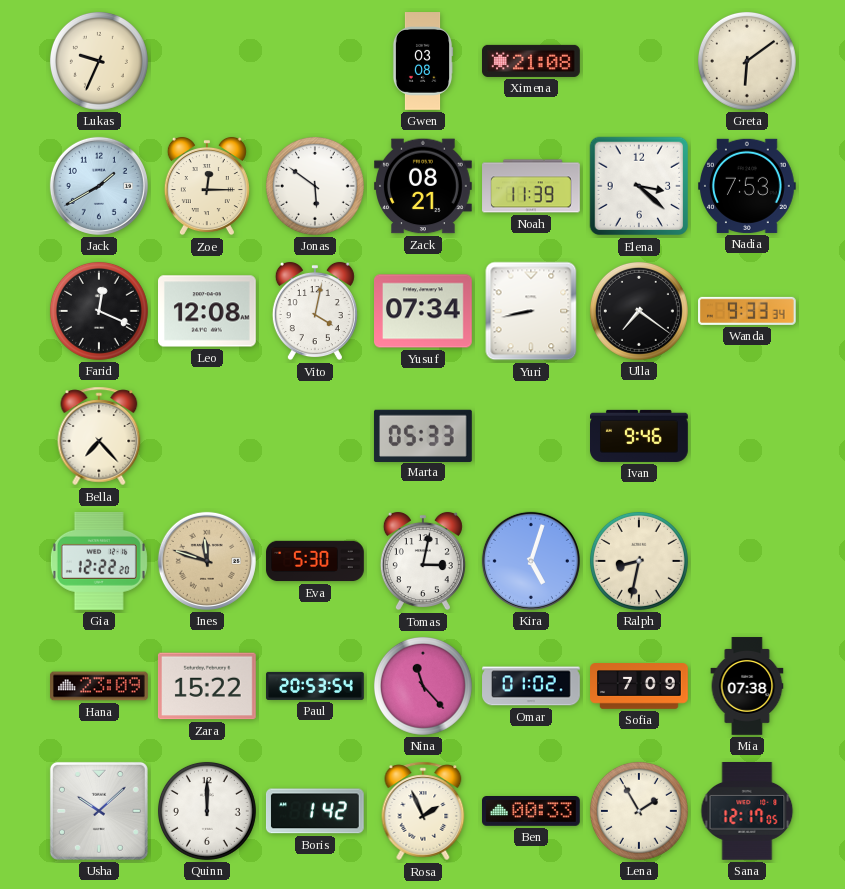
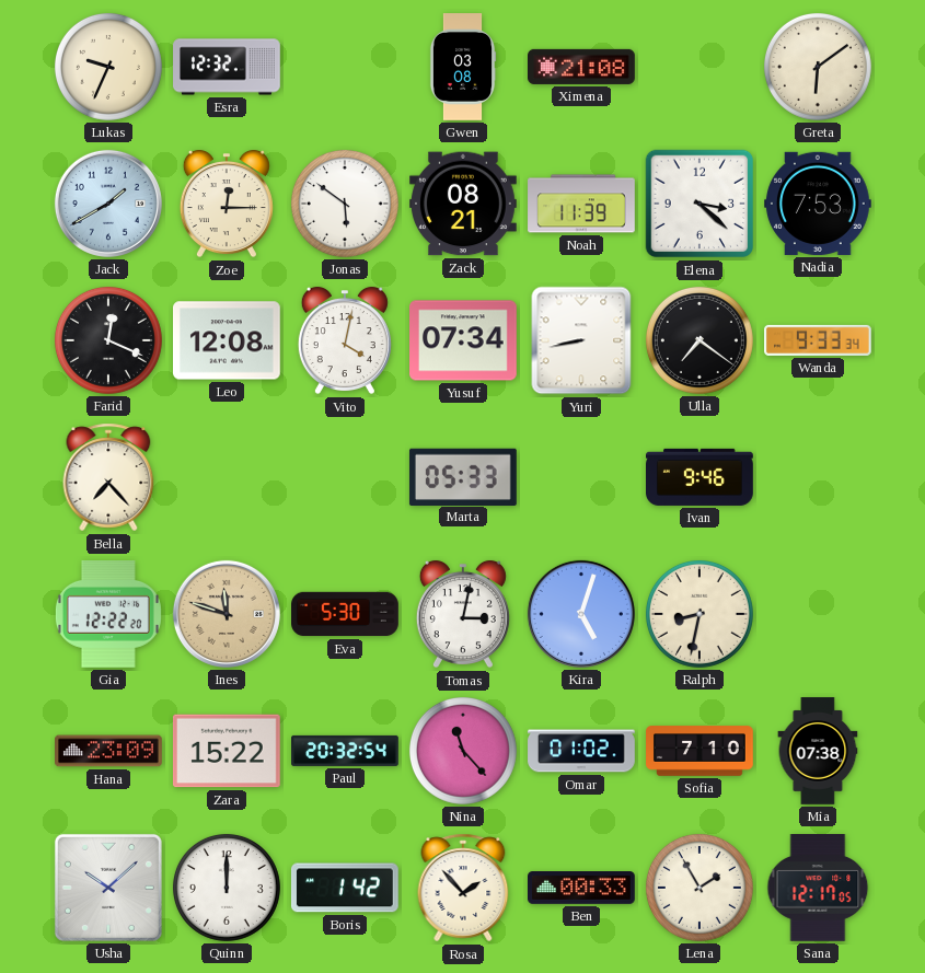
Esra: none -> 12:32 (227, 67)
Paul: 20:53 -> 20:32 (345, 751)
Sofia: 7:09 -> 7:10 (699, 751)
Rosa: 1:56 -> 1:53 (463, 888)
